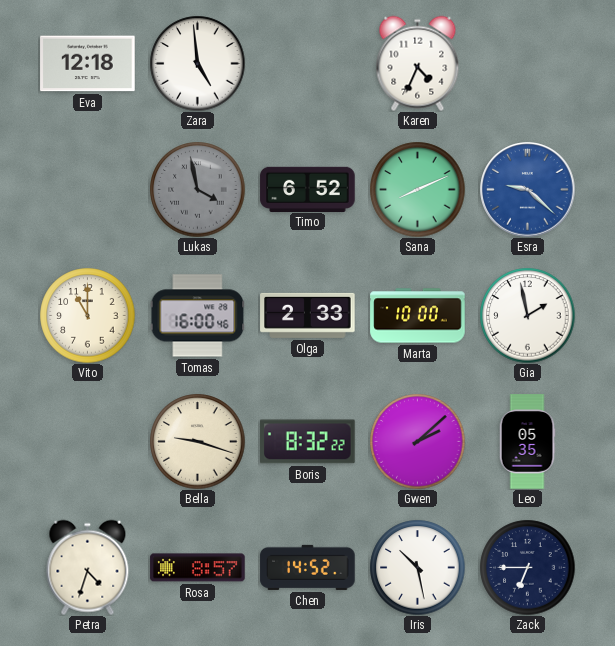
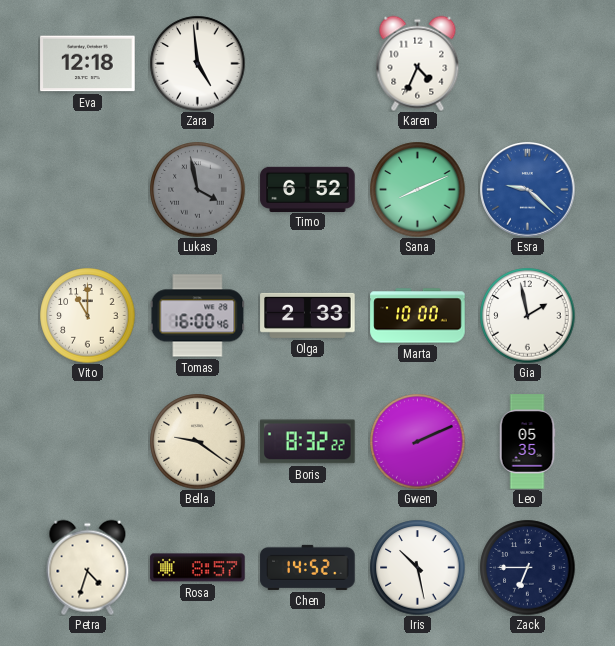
Bella: 9:18 -> 9:21 (197, 441)
Gwen: 2:08 -> 2:11 (417, 441)
